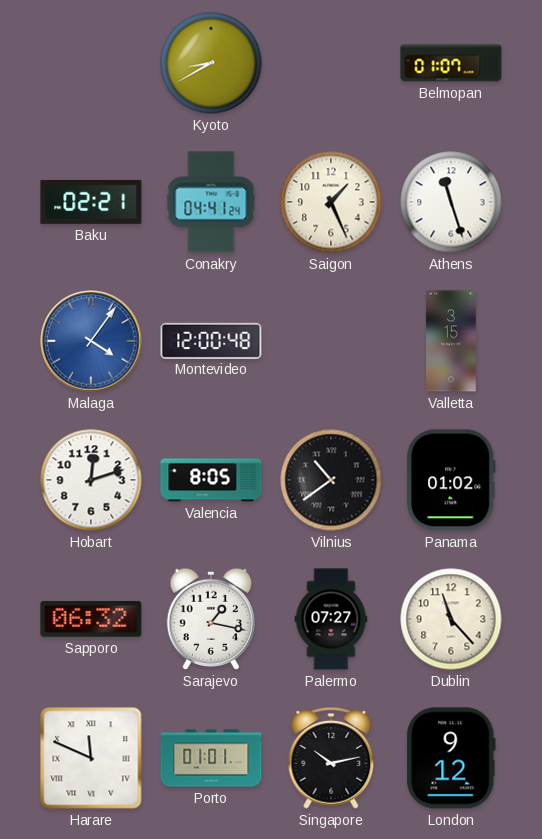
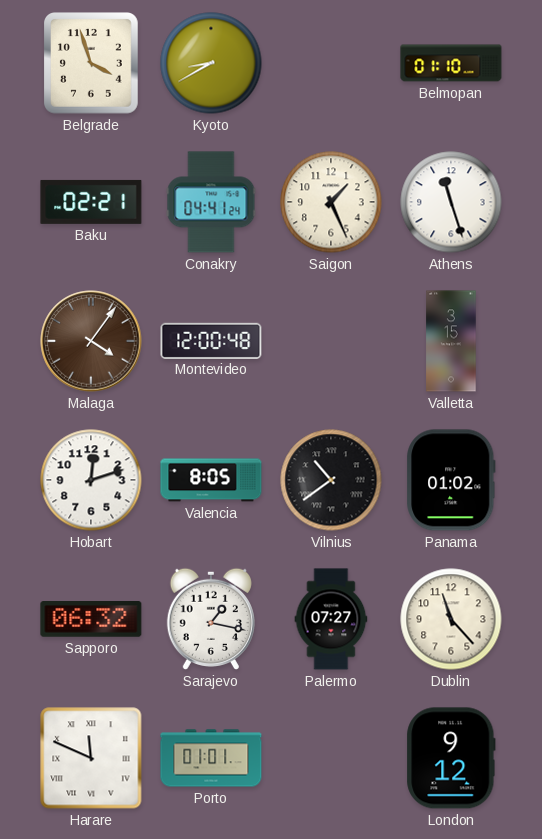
Belgrade: none -> 3:57 (92, 64)
Belmopan: 01:07 -> 01:10 (451, 63)
Malaga dial: blue -> brown (91, 341)
Singapore: 10:13 -> none (331, 759)
